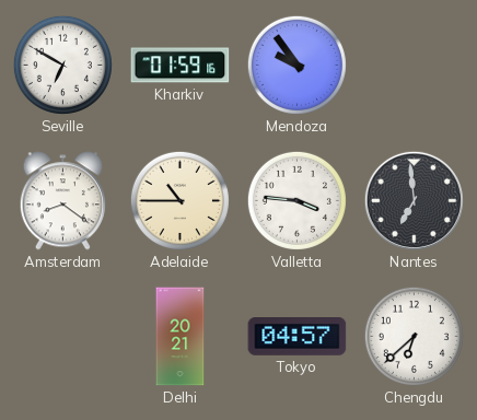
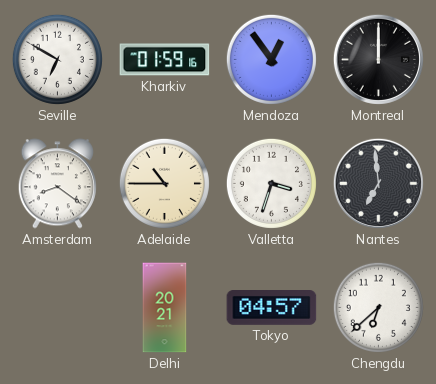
Mendoza: 9:54 -> 12:54 (271, 59)
Montreal: none -> 12:00 (378, 59)
Valletta: 3:46 -> 3:33 (271, 183)
